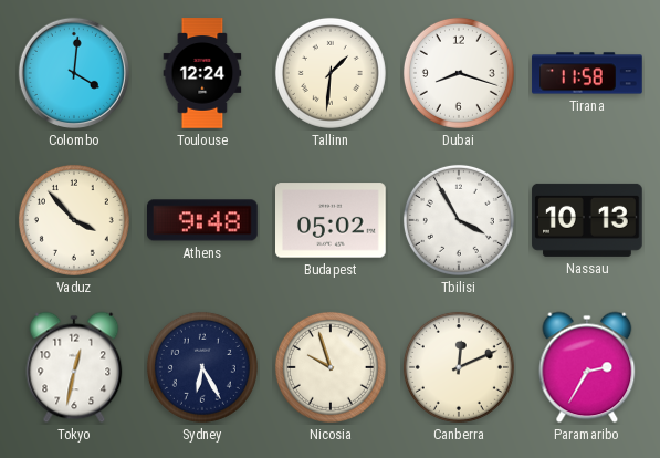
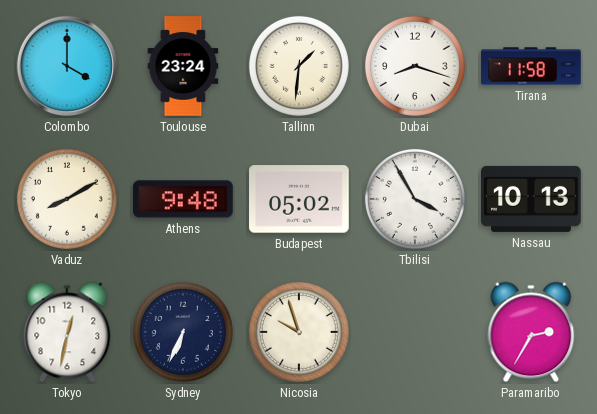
Colombo: 4:01 -> 4:00 (67, 66)
Toulouse: 12:24 -> 23:24 (183, 66)
Vaduz: 3:53 -> 8:10 (67, 199)
Sydney: 6:25 -> 6:34 (183, 332)
Canberra: 12:11 -> none (459, 367)
